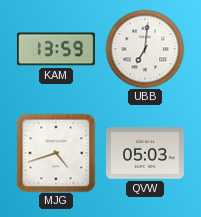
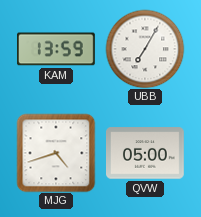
UBB: 7:01 -> 7:05 (145, 49)
QVW: 05:03 -> 05:00 (146, 153)
